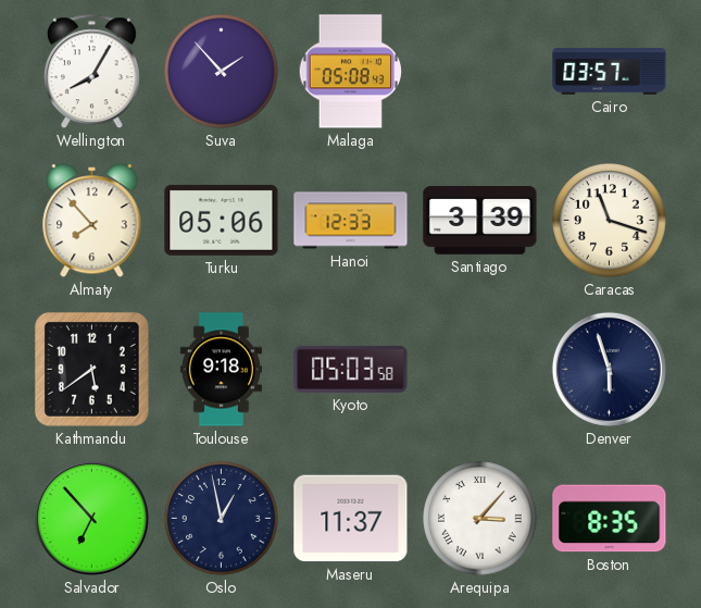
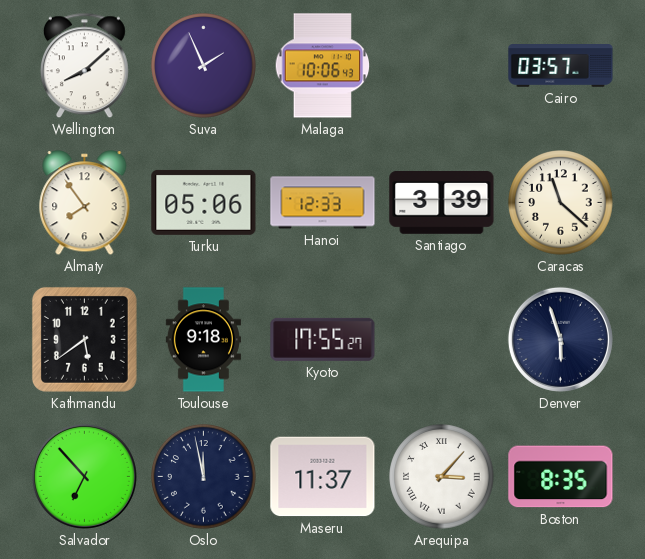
Wellington: 8:05 -> 8:08 (84, 66)
Suva: 1:53 -> 1:56 (204, 66)
Malaga: 05:08 -> 10:06 (323, 66)
Almaty: 7:53 -> 7:54 (85, 203)
Caracas: 11:18 -> 11:22 (561, 203)
Kyoto: 05:03 -> 17:55 (323, 339)
Oslo: 12:58 -> 11:58 (204, 477)
